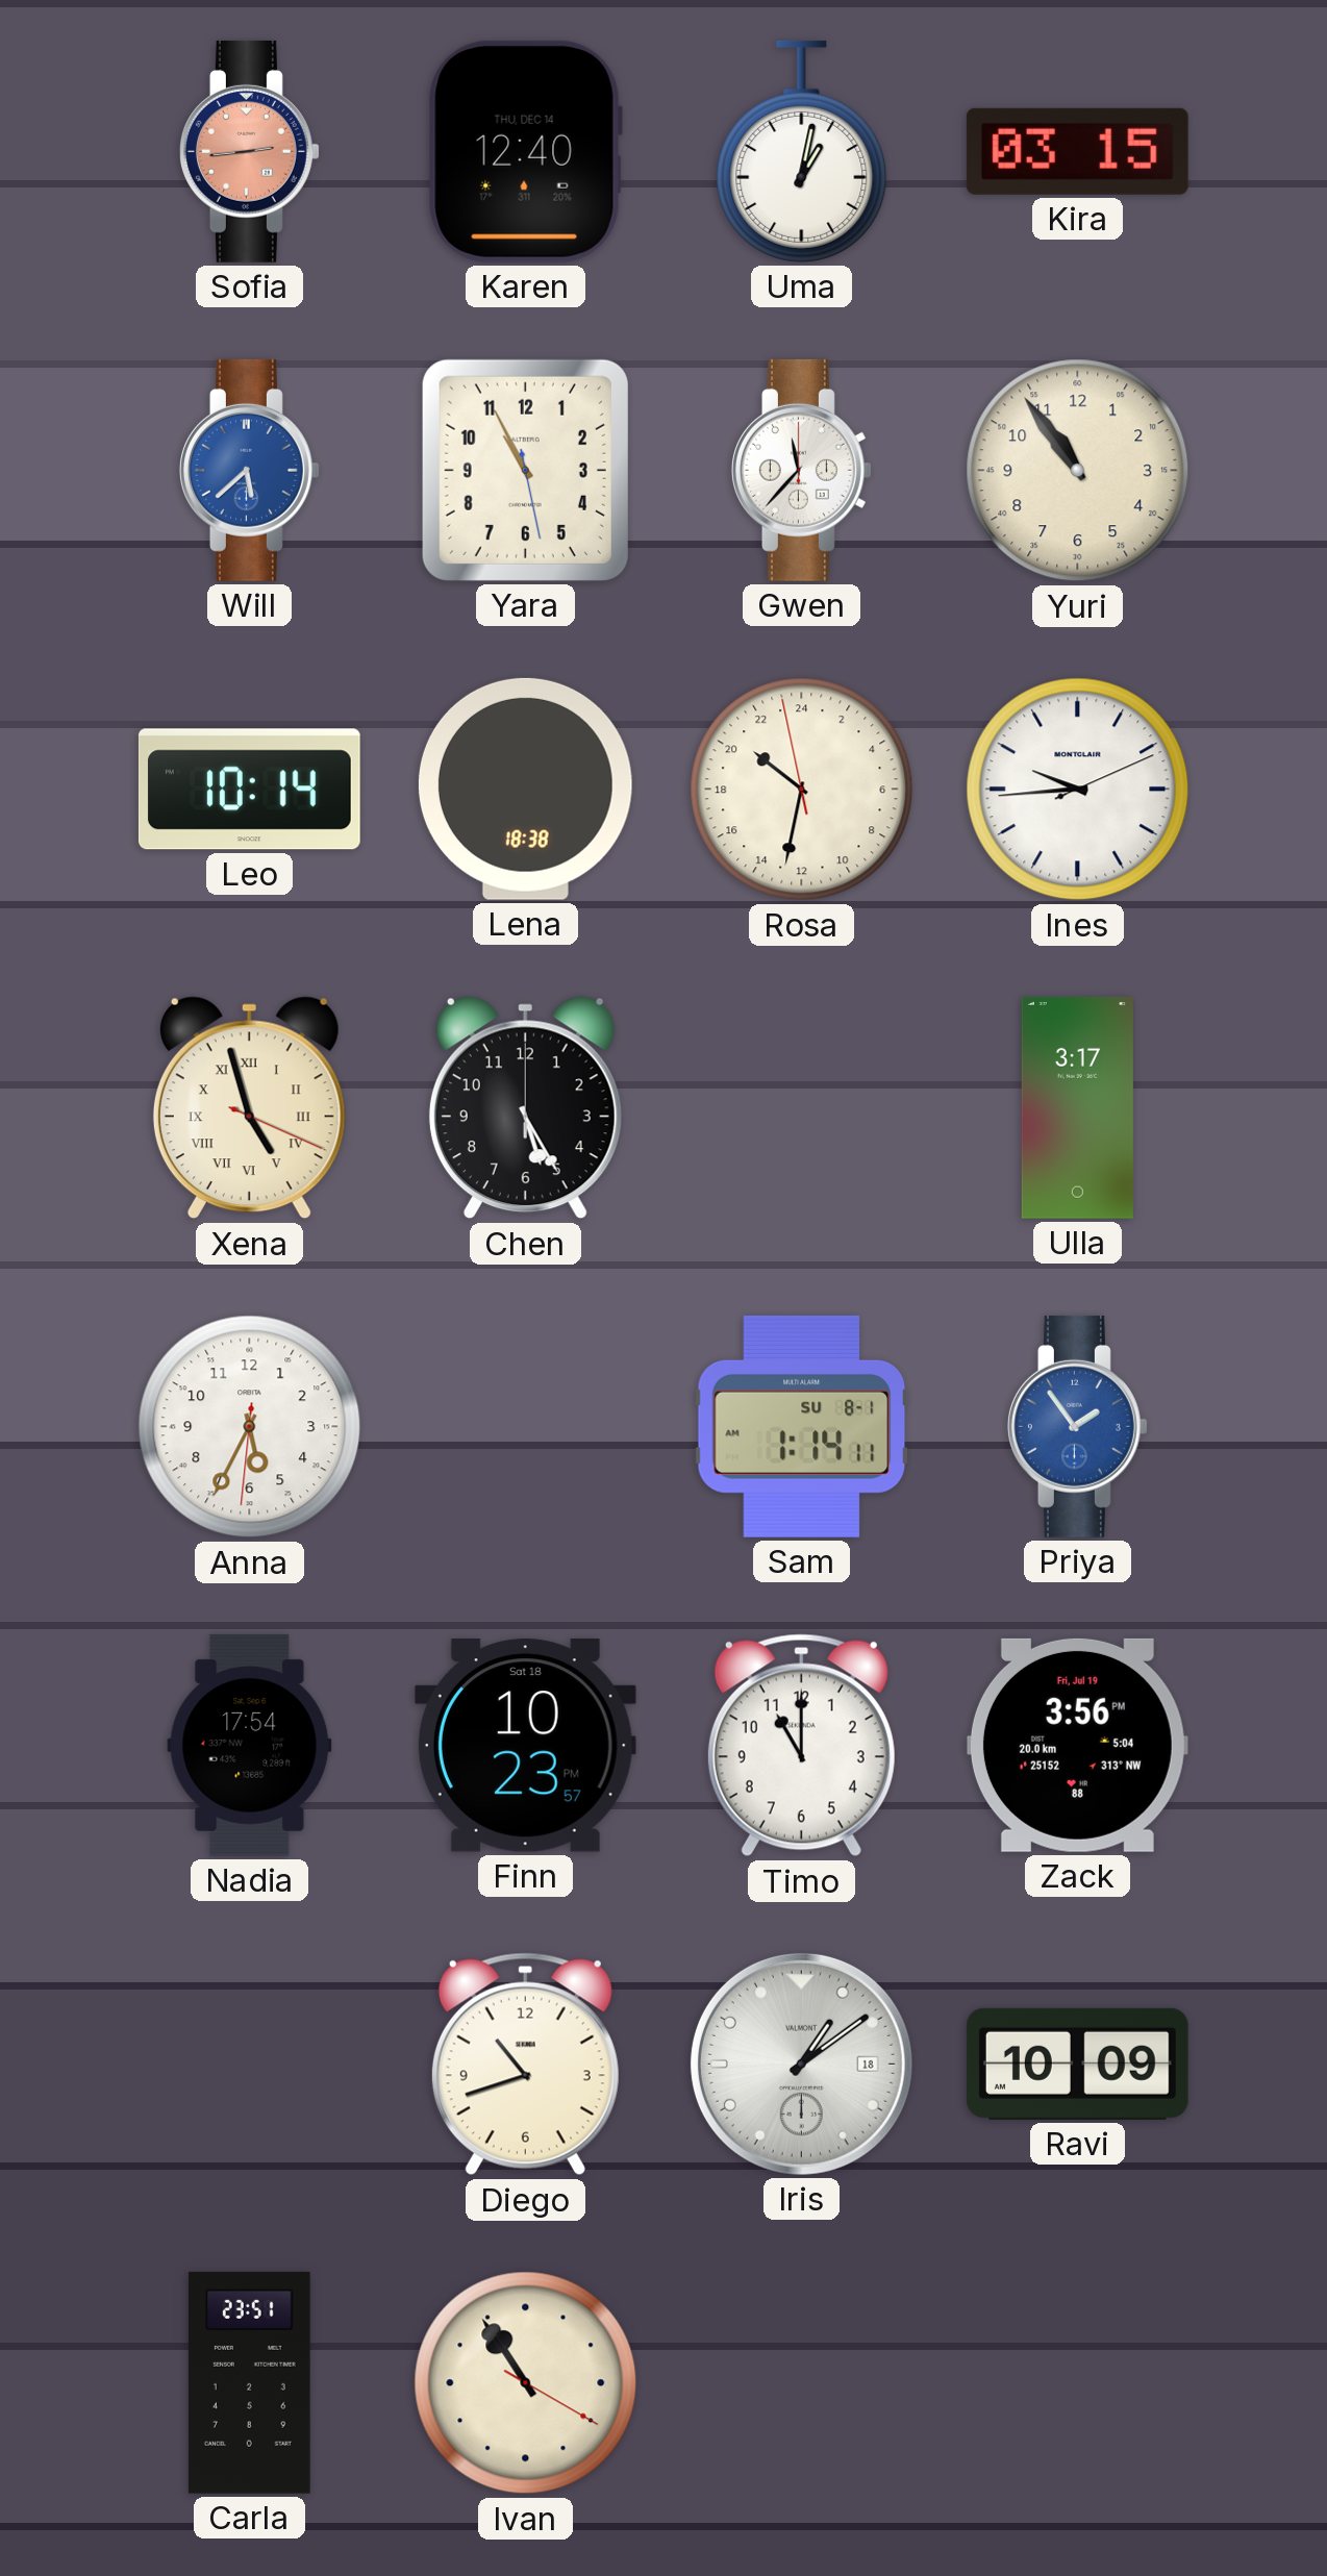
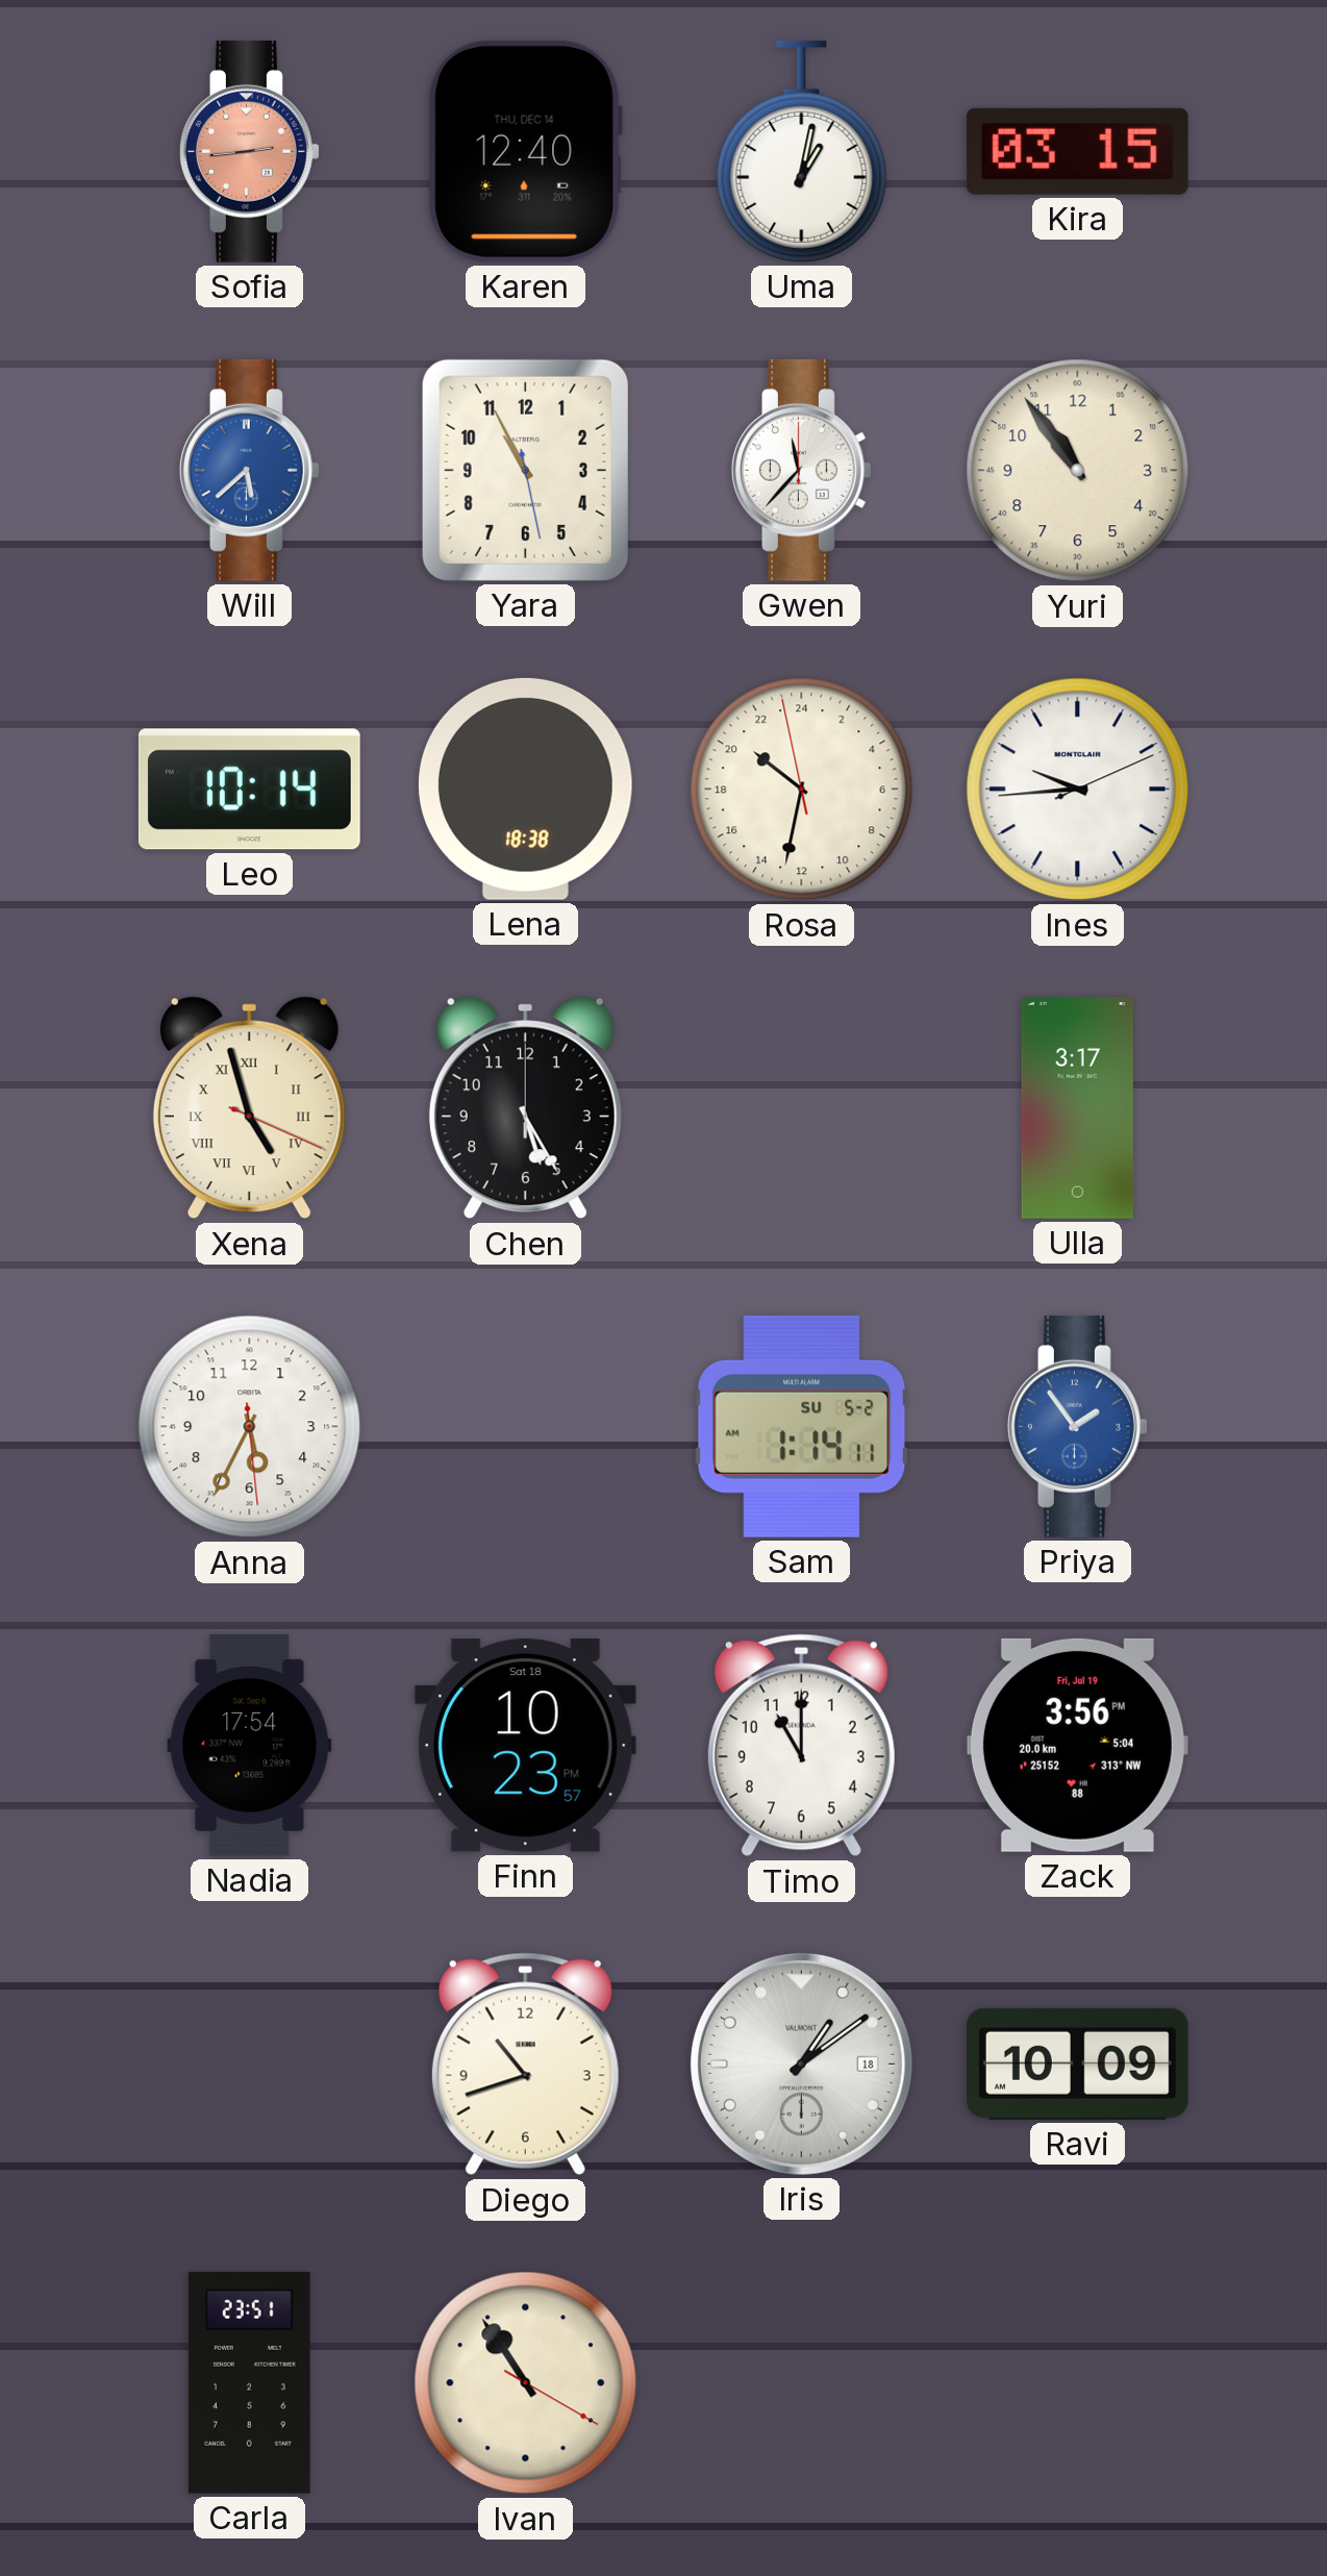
Anna: 5:34:31 -> 5:34:29 (250, 1427)
Sam date: SU 8-1 -> SU 5-2 (802, 1426)
